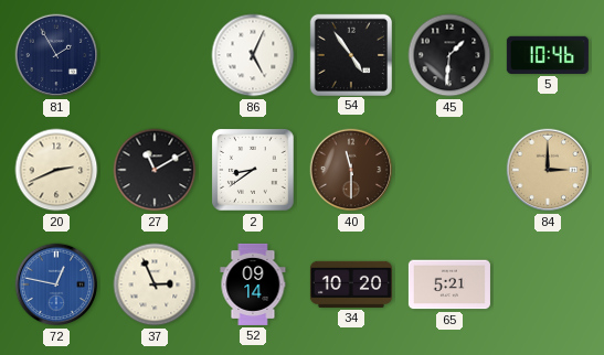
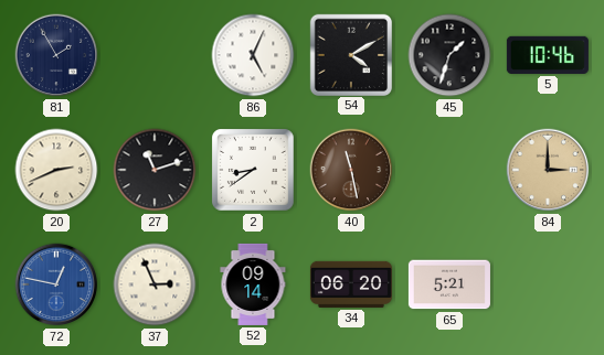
54: 4:54 -> 4:10 (350, 54)
45: 1:31 -> 1:33 (449, 55)
27: 11:10 -> 11:12 (155, 170)
40: 11:30 -> 11:28 (351, 170)
34: 10:20 -> 06:20 (351, 284)
